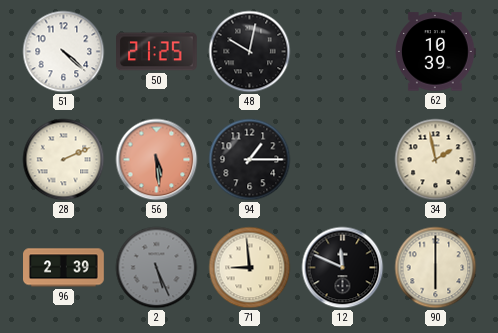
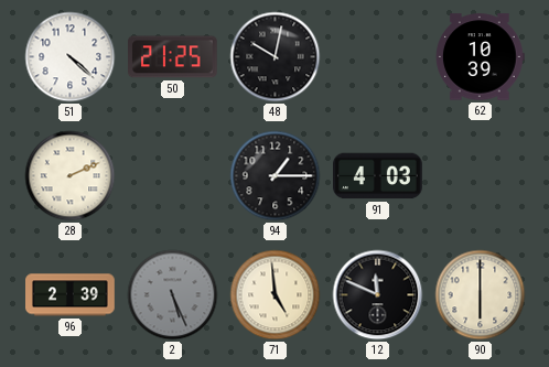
56: 5:29 -> none (157, 160)
91: none -> 4:03 (378, 176)
34: 1:58 -> none (436, 160)
71: 8:59 -> 4:59 (276, 295)
